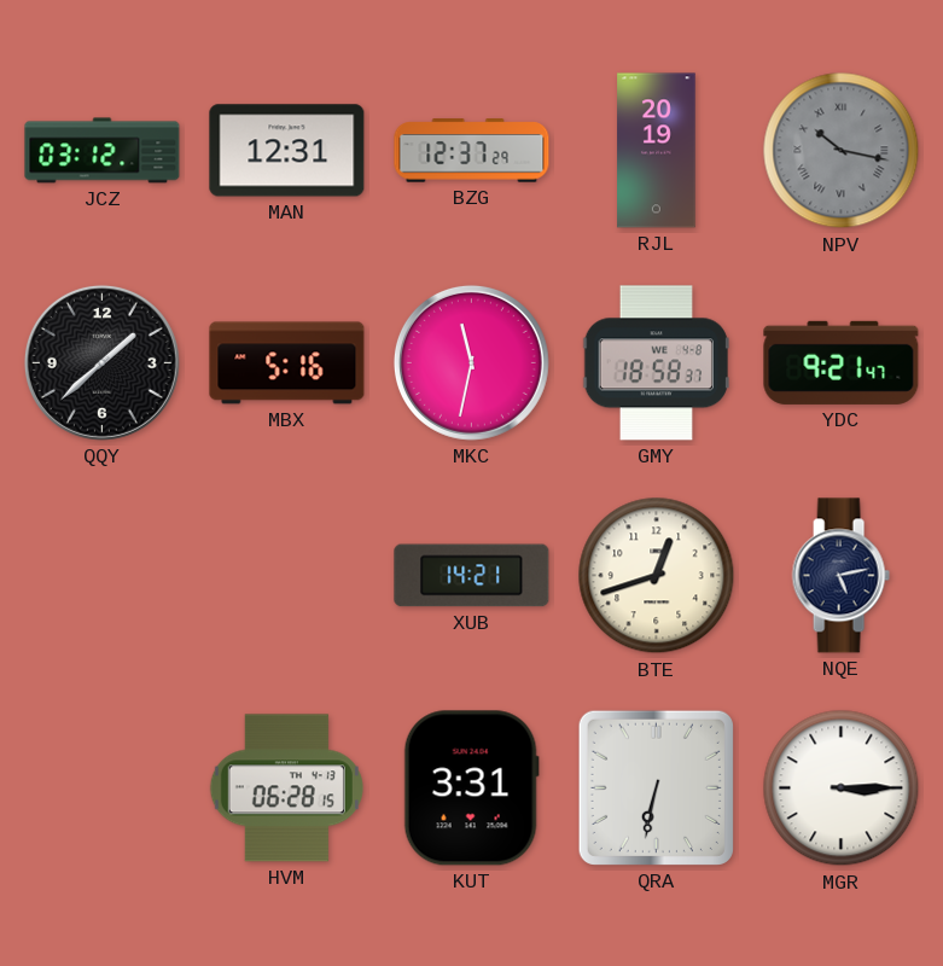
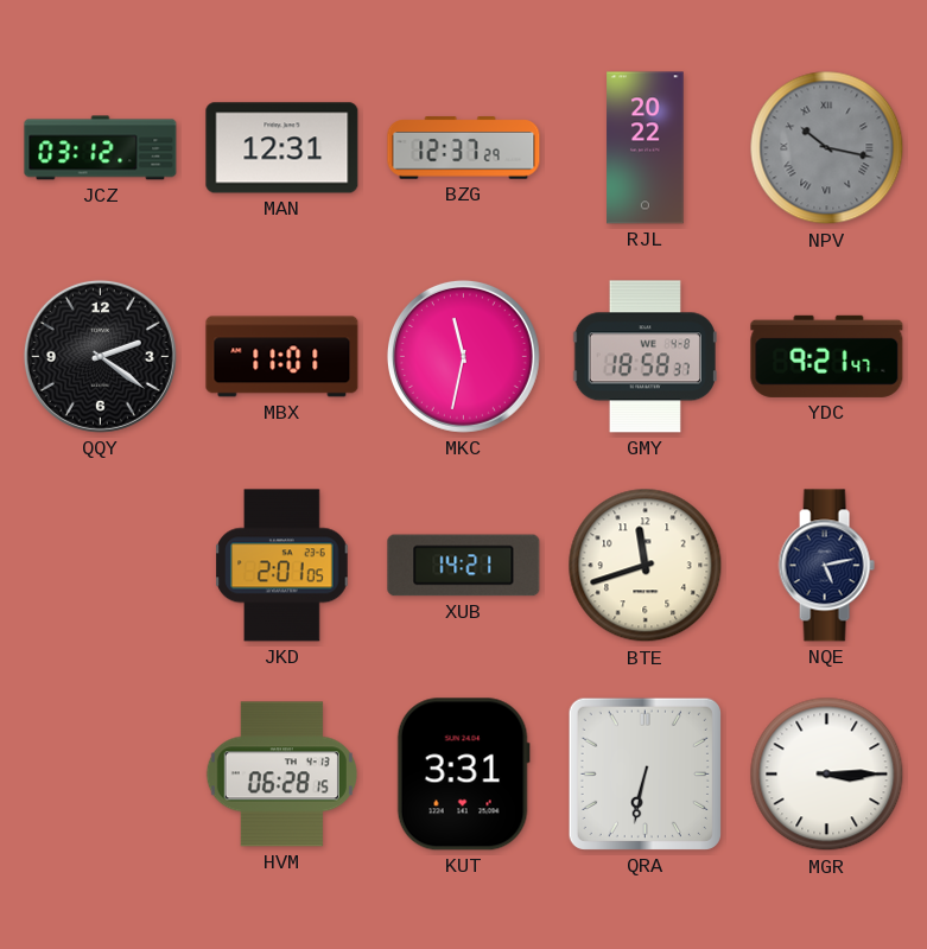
RJL: 20:19 -> 20:22 (646, 148)
QQY: 1:38 -> 2:21 (100, 356)
MBX: 5:16 -> 11:01 (282, 357)
JKD: none -> 2:01 (282, 566)
BTE: 12:42 -> 11:42 (646, 566)
